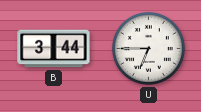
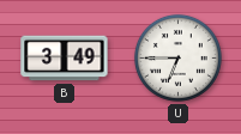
B: 3:44 -> 3:49 (65, 59)
